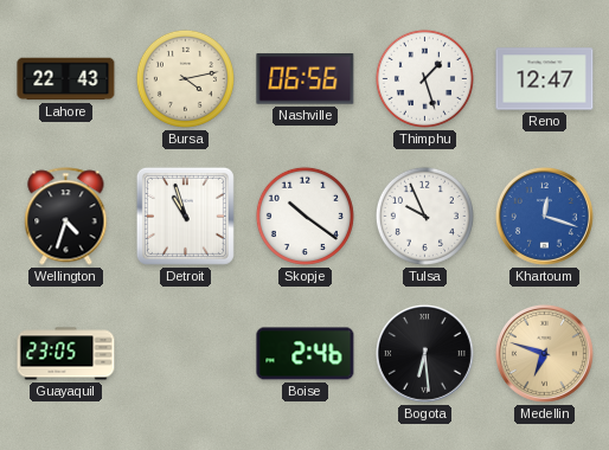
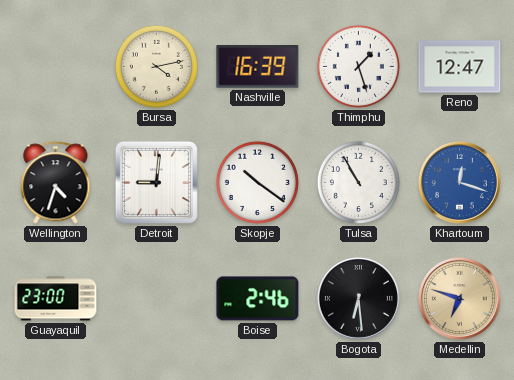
Lahore: 22:43 -> none (66, 79)
Nashville: 06:56 -> 16:39 (258, 67)
Detroit: 10:57 -> 9:01 (156, 182)
Tulsa: 9:56 -> 10:55 (358, 182)
Guayaquil: 23:05 -> 23:00 (56, 299)
